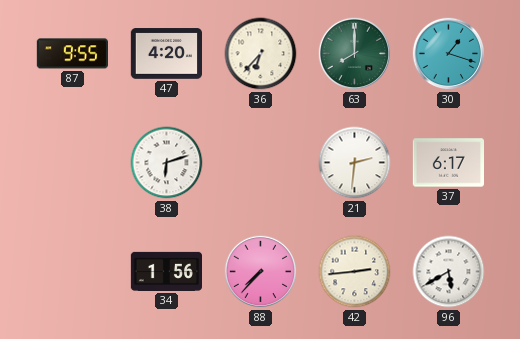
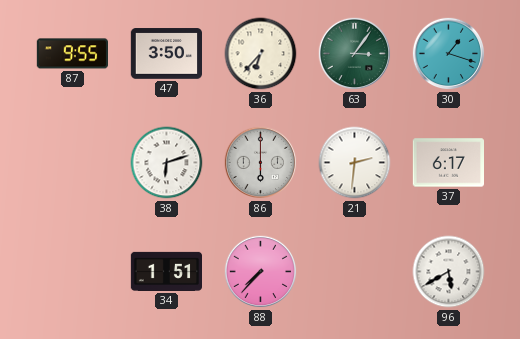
47: 4:20 -> 3:50 (166, 54)
63: 8:00 -> 3:06 (355, 54)
86: none -> 6:00 (261, 163)
34: 1:56 -> 1:51 (166, 271)
42: 2:44 -> none (355, 272)
